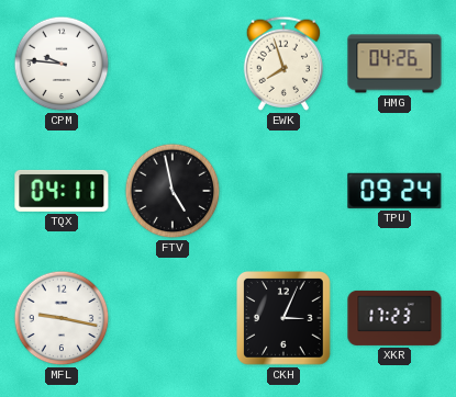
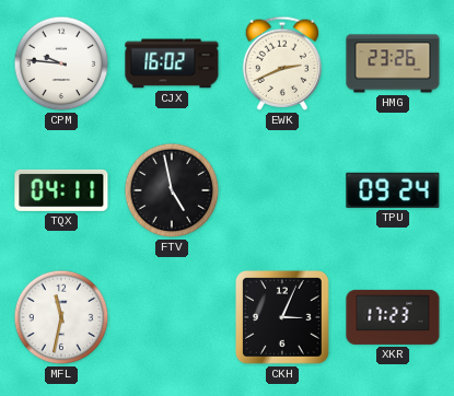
CJX: none -> 16:02 (172, 63)
EWK: 7:57 -> 2:41 (282, 63)
HMG: 04:26 -> 23:26 (393, 63)
MFL: 9:17 -> 11:32 (61, 317)
